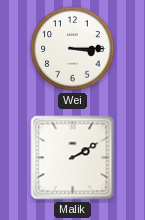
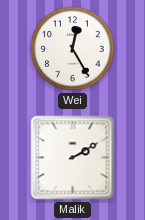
Wei: 3:15 -> 12:25 (73, 49)
